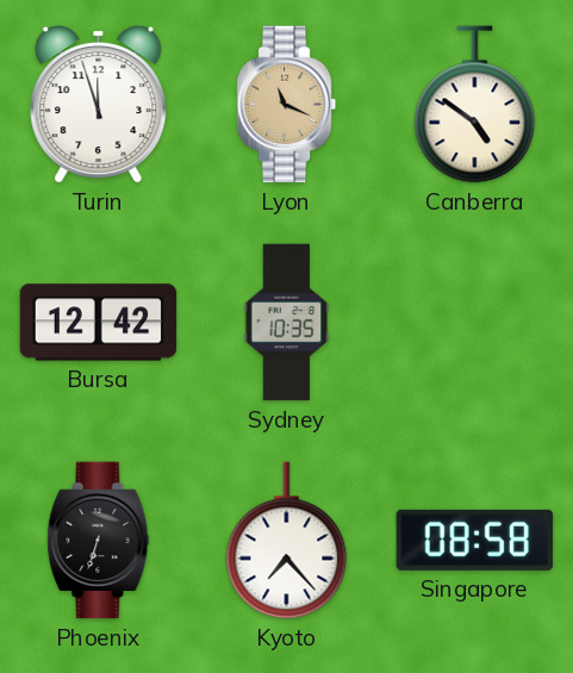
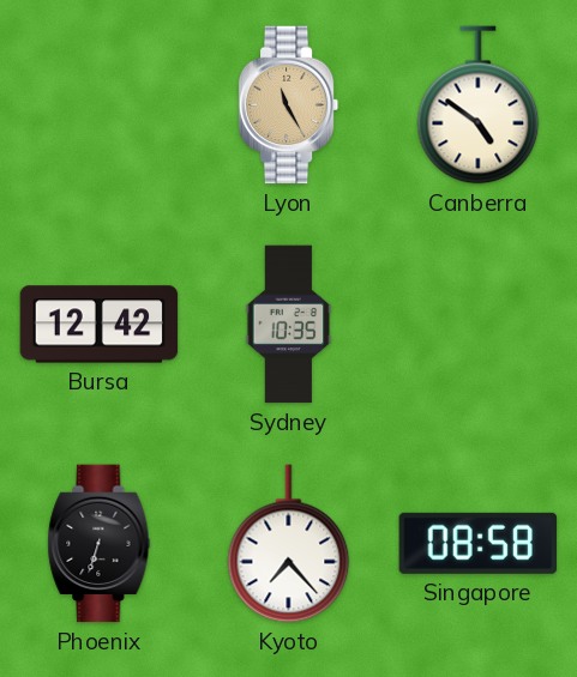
Turin: 11:57 -> none (99, 105)
Lyon: 11:19 -> 11:25 (289, 105)
